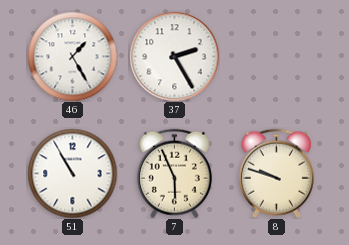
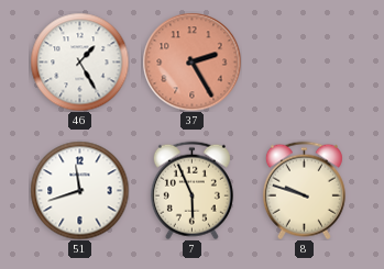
37 dial: white -> salmon (191, 61)
51: 10:55 -> 11:42 (79, 190)
